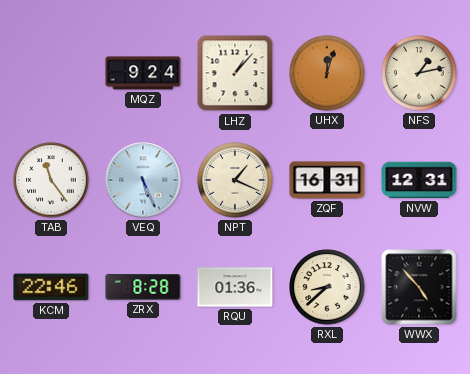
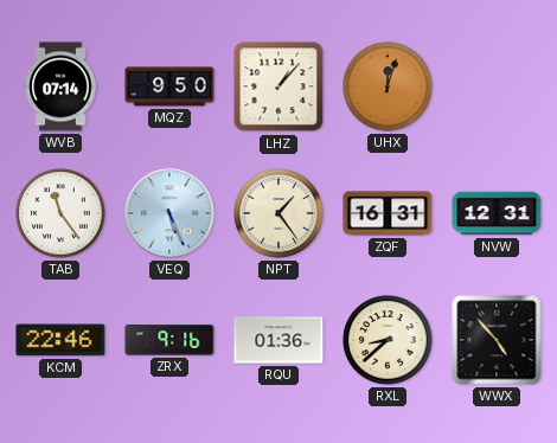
WVB: none -> 07:14 (60, 86)
MQZ: 9:24 -> 9:50 (169, 86)
NFS: 1:13 -> none (419, 73)
NPT: 1:19 -> 1:24 (278, 213)
ZRX: 8:28 -> 9:16 (169, 340)
